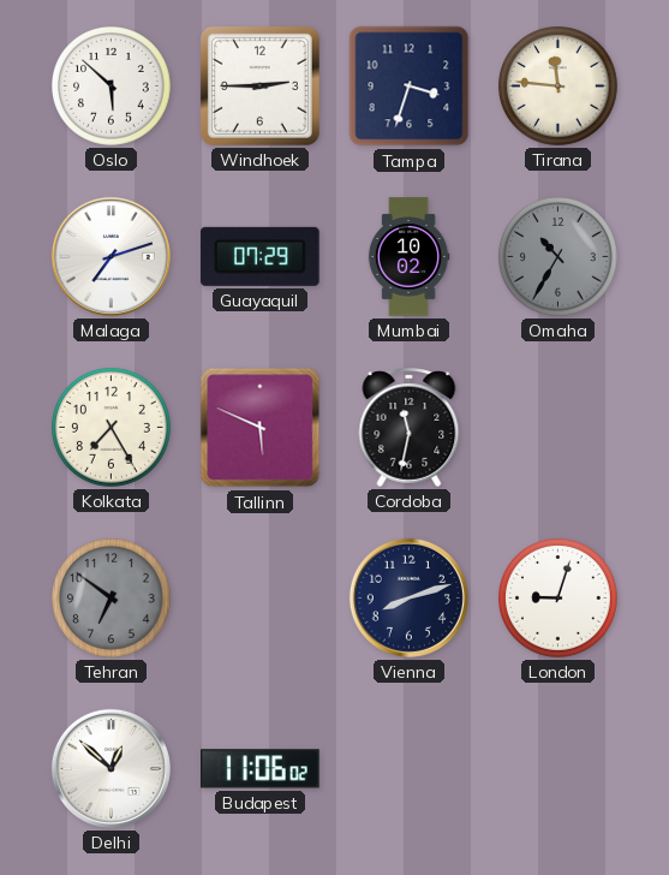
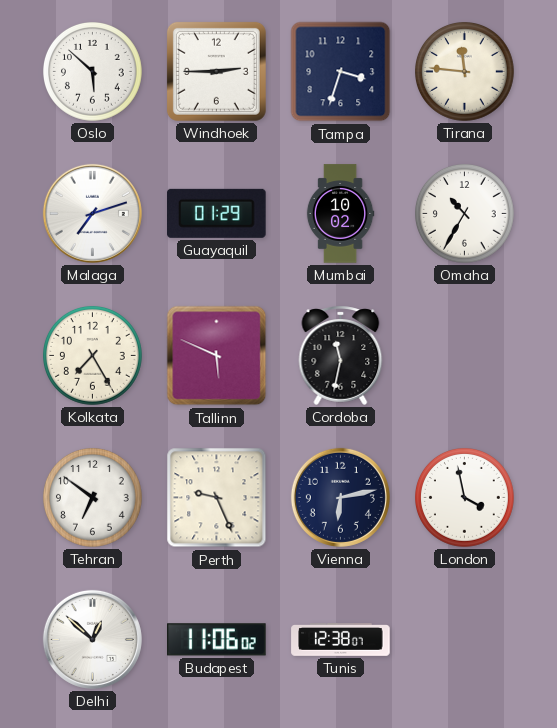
Guayaquil: 07:29 -> 01:29 (217, 213)
Omaha dial: grey -> white (465, 214)
Tehran dial: grey -> white (93, 498)
Perth: none -> 9:26 (217, 498)
Vienna: 8:12 -> 6:13 (340, 497)
London: 9:03 -> 3:58 (465, 498)
Tunis: none -> 12:38 (341, 640)
